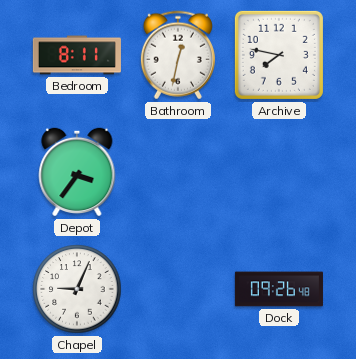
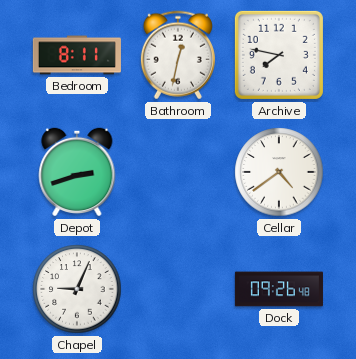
Depot: 3:36 -> 2:42 (77, 172)
Cellar: none -> 4:39 (279, 172)
